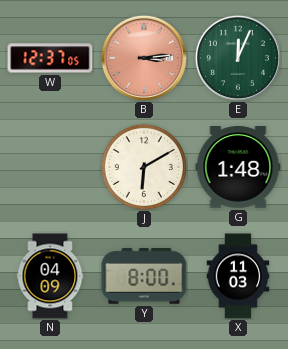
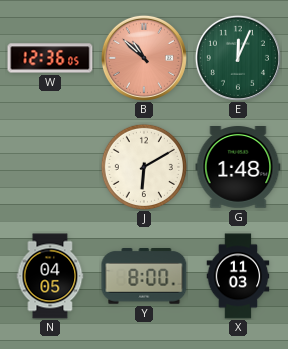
W: 12:37 -> 12:36 (50, 58)
B: 3:14 -> 10:52 (144, 58)
N: 04:09 -> 04:05 (50, 276)
